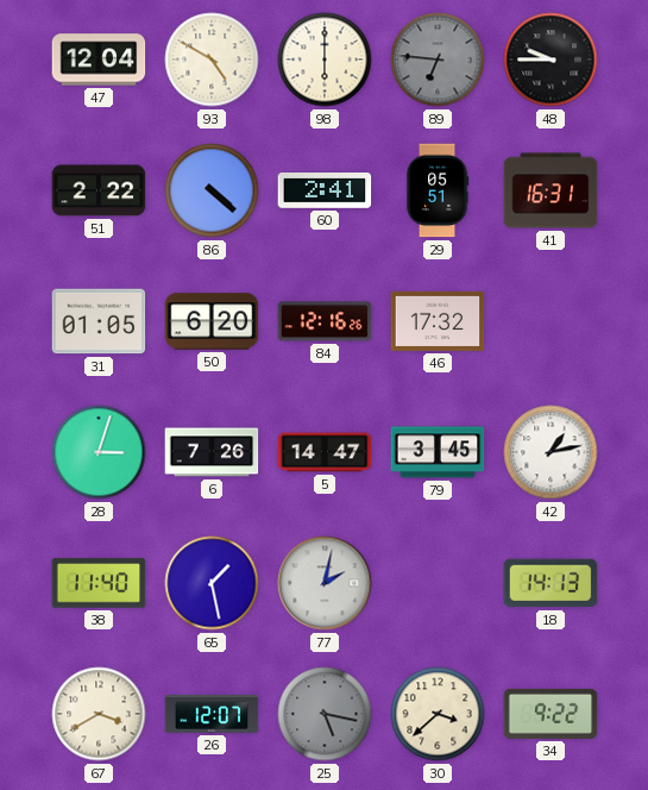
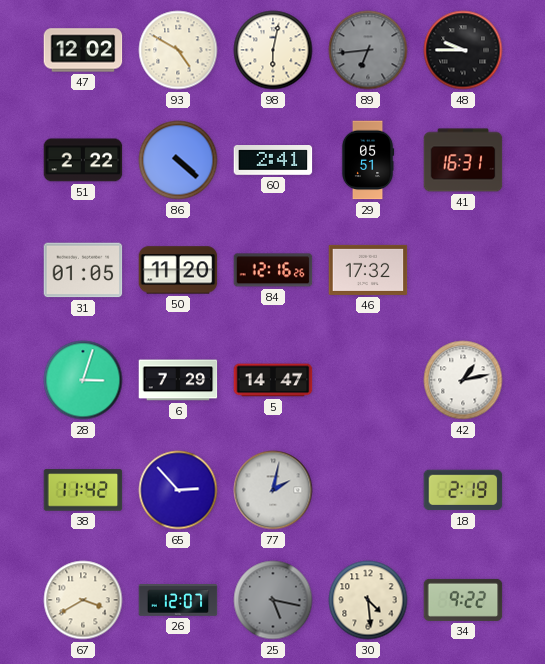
47: 12:04 -> 12:02 (83, 50)
98: 6:00 -> 6:02 (273, 50)
89: 6:46 -> 6:44 (368, 50)
50: 6:20 -> 11:20 (178, 270)
6: 7:26 -> 7:29 (178, 380)
79: 3:45 -> none (438, 452)
38: 11:40 -> 11:42 (83, 490)
65: 1:28 -> 2:53 (178, 490)
18: 14:13 -> 2:19 (463, 490)
30: 3:38 -> 4:29 (368, 600)
